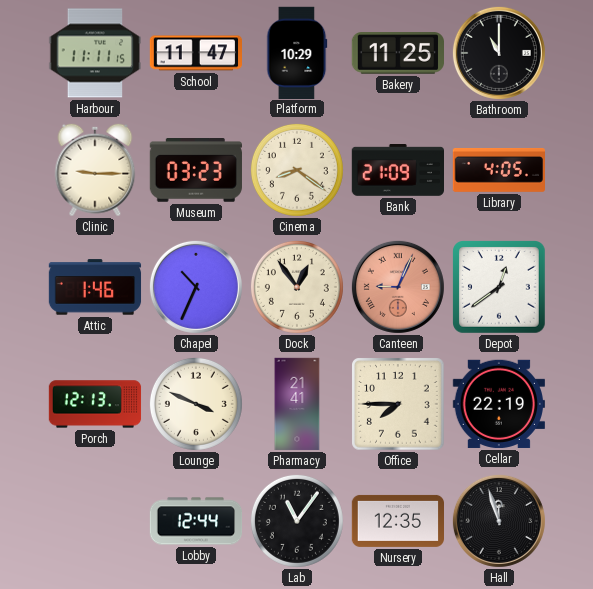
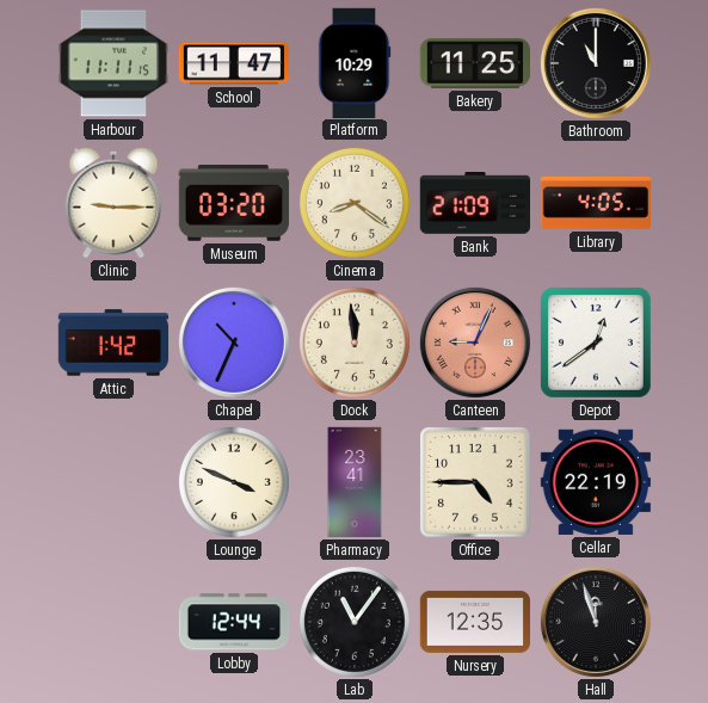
Museum: 03:23 -> 03:20 (234, 204)
Attic: 1:46 -> 1:42 (113, 343)
Dock: 12:54 -> 11:59 (355, 343)
Porch: 12:13 -> none (95, 404)
Pharmacy: 21:41 -> 23:41 (355, 482)
Office: 7:45 -> 4:45 (475, 482)
